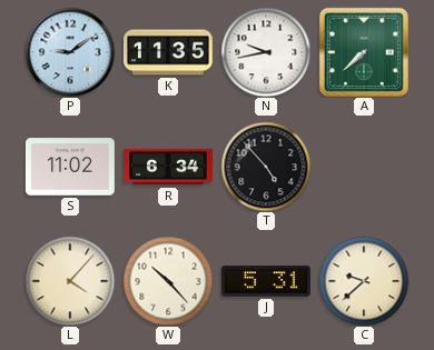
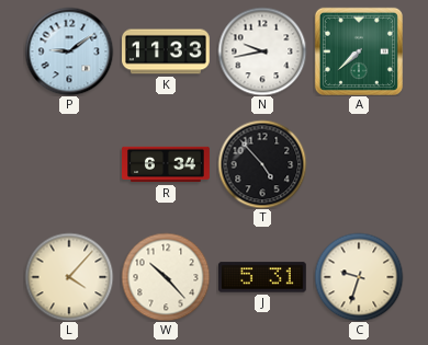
K: 11:35 -> 11:33 (167, 51)
S: 11:02 -> none (70, 167)
C: 9:38 -> 9:33 (359, 277)
